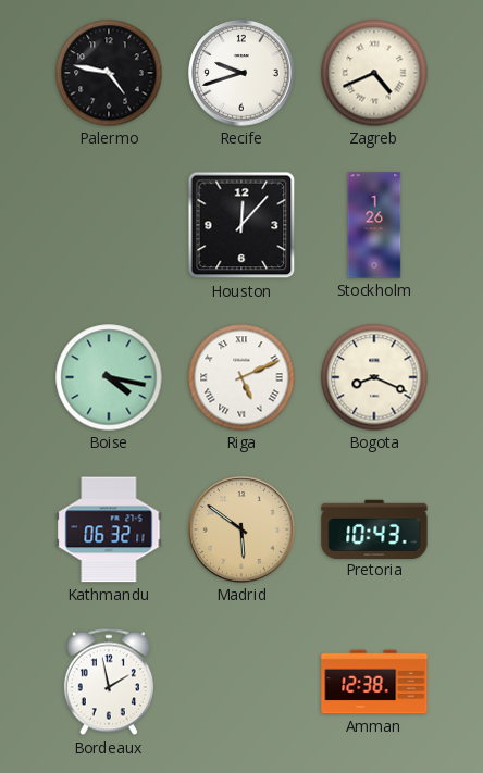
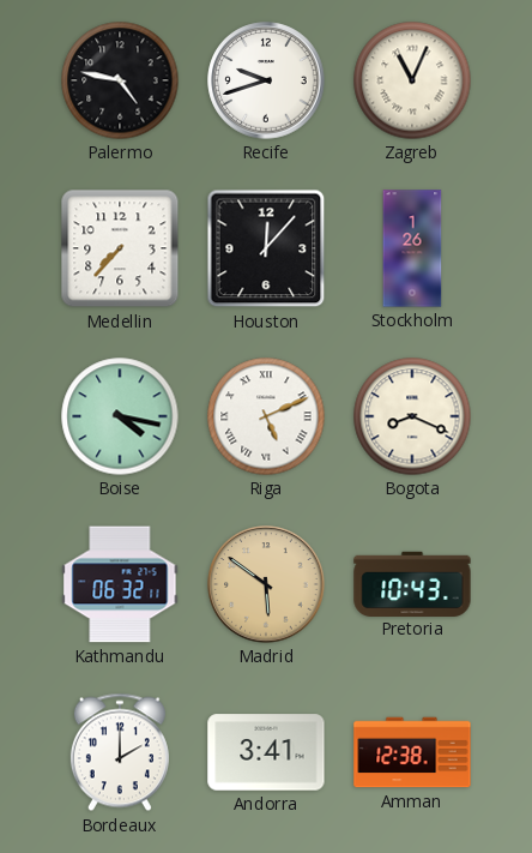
Zagreb: 4:41 -> 11:04 (412, 80)
Medellin: none -> 7:37 (120, 248)
Bordeaux: 1:58 -> 2:00 (120, 752)
Andorra: none -> 3:41 (266, 752)
